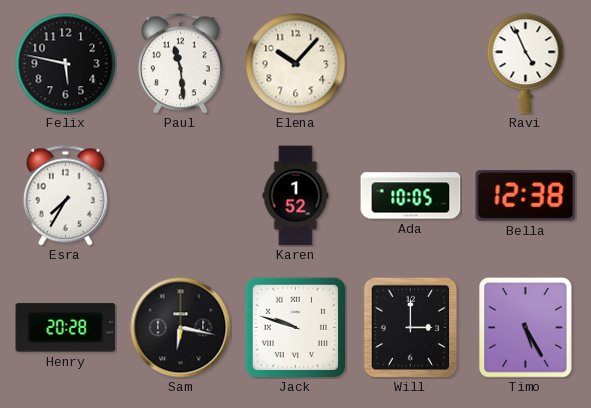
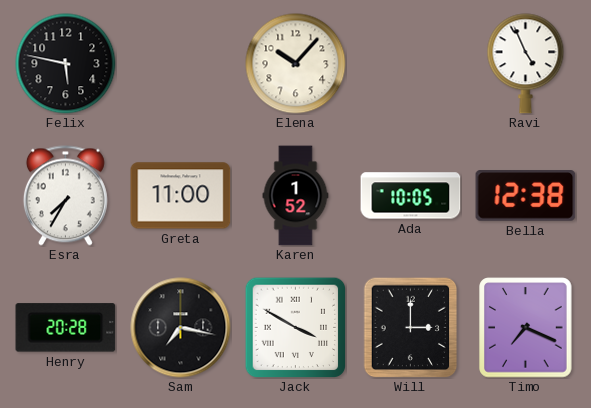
Paul: 11:29 -> none (180, 64)
Greta: none -> 11:00 (181, 196)
Sam: 6:17 -> 7:17 (181, 328)
Jack: 9:48 -> 3:50 (295, 327)
Timo: 5:25 -> 7:19 (526, 328)
